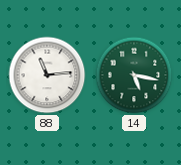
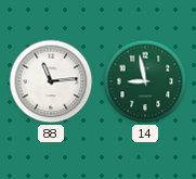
14: 5:17 -> 8:58 (145, 81)
